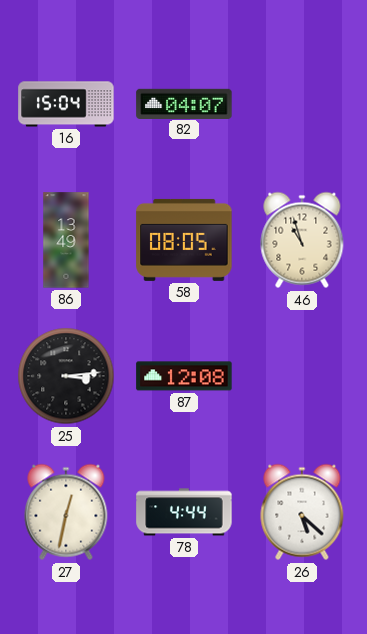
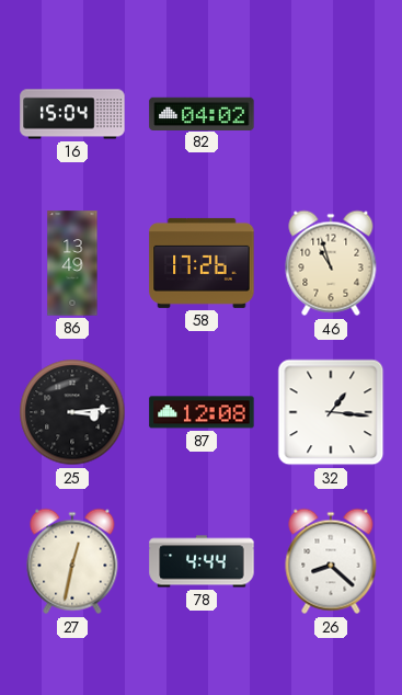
82: 04:07 -> 04:02 (202, 113)
58: 08:05 -> 17:26 (202, 263)
32: none -> 1:16 (331, 412)
26: 5:22 -> 8:22 (331, 561)
